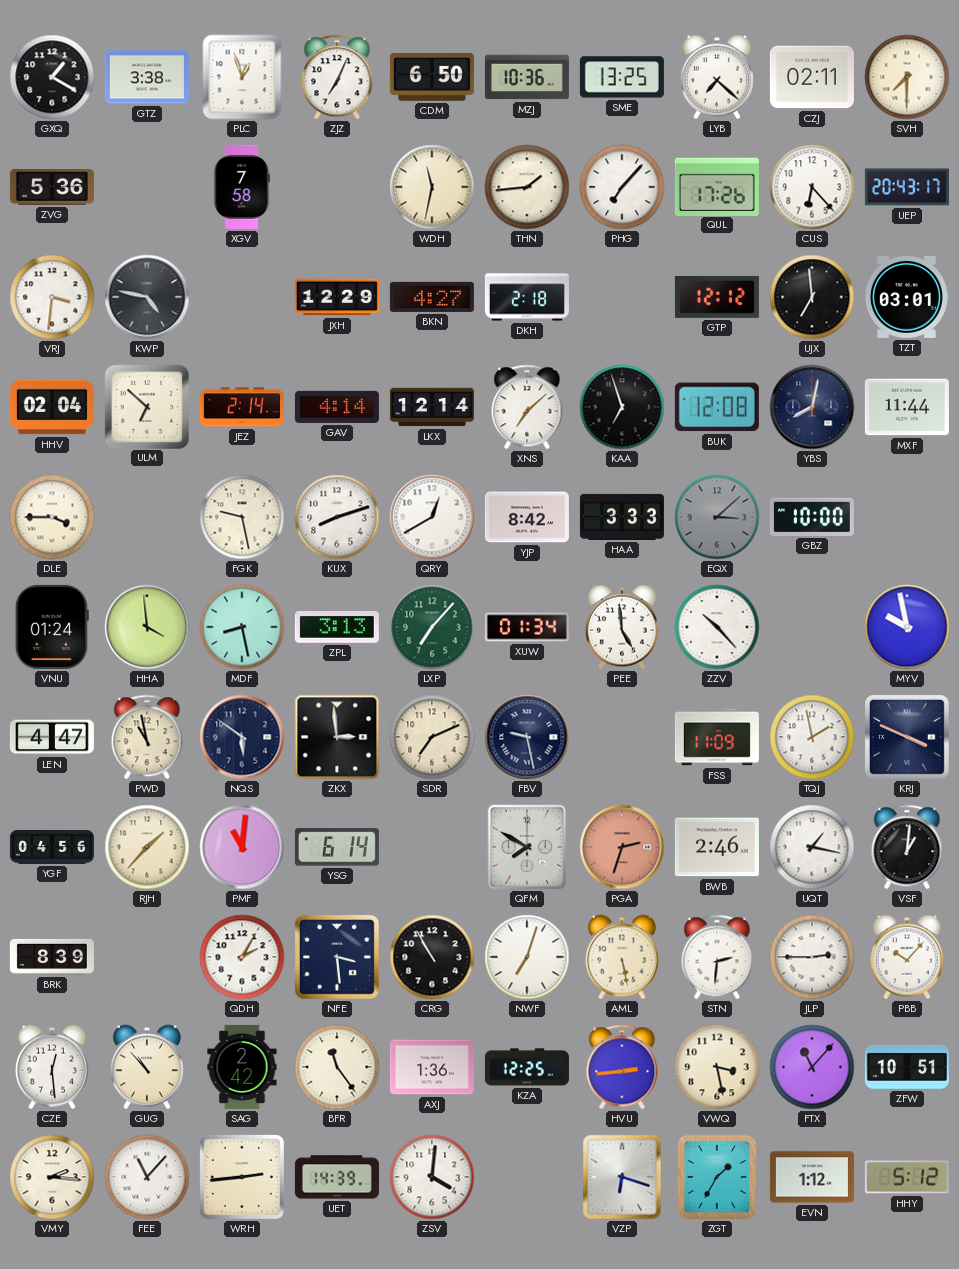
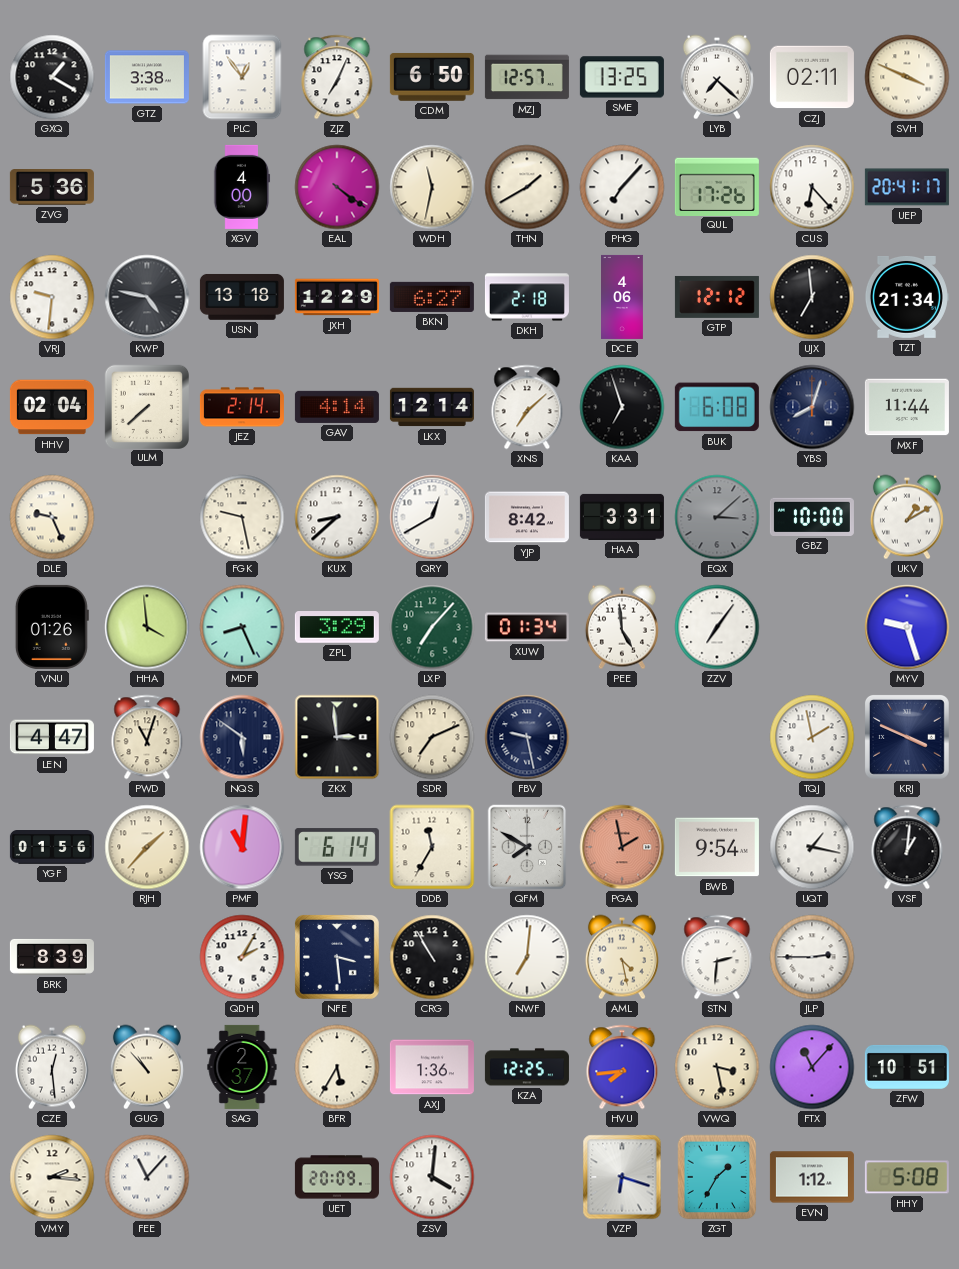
PLC: 12:57 -> 12:54 (242, 77)
MZJ: 10:36 -> 12:57 (527, 77)
SVH: 7:30 -> 3:49 (907, 77)
XGV: 7:58 -> 4:00 (242, 187)
EAL: none -> 4:21 (337, 187)
THN: 1:44 -> 1:40 (527, 187)
UEP: 20:43 -> 20:41 (907, 187)
VRJ: 3:31 -> 9:31 (52, 297)
USN: none -> 13:18 (242, 297)
BKN: 4:27 -> 6:27 (432, 297)
DCE: none -> 4:06 (623, 297)
TZT: 03:01 -> 21:34 (906, 297)
ULM: 6:52 -> 7:38 (146, 406)
BUK: 12:08 -> 6:08 (717, 407)
YBS: 8:02 -> 8:03 (812, 407)
DLE: 3:45 -> 9:26 (52, 517)
KUX: 8:12 -> 8:38 (337, 517)
HAA: 3:33 -> 3:31 (622, 517)
UKV: none -> 1:10 (907, 517)
VNU: 01:24 -> 01:26 (52, 627)
MDF: 8:28 -> 8:26 (242, 627)
ZPL: 3:13 -> 3:29 (337, 628)
ZZV: 10:23 -> 7:06 (717, 627)
MYV: 9:58 -> 9:27 (907, 627)
PWD: 10:58 -> 11:03 (147, 737)
FSS: 11:09 -> none (717, 737)
YGF: 04:56 -> 01:56 (52, 848)
DDB: none -> 11:35 (432, 847)
PGA: 2:33 -> 1:58 (622, 847)
BWB: 2:46 -> 9:54 (717, 847)
NWF: 7:03 -> 7:01 (527, 957)
AML: 5:28 -> 4:28 (622, 957)
PBB: 10:07 -> none (907, 957)
SAG: 2:42 -> 2:37 (242, 1067)
BFR: 11:24 -> 5:35 (337, 1067)
HVU: 2:44 -> 7:44 (622, 1067)
WRH: 2:44 -> none (242, 1177)
UET: 14:39 -> 20:09 (337, 1177)
HHY: 5:12 -> 5:08 (907, 1177)
